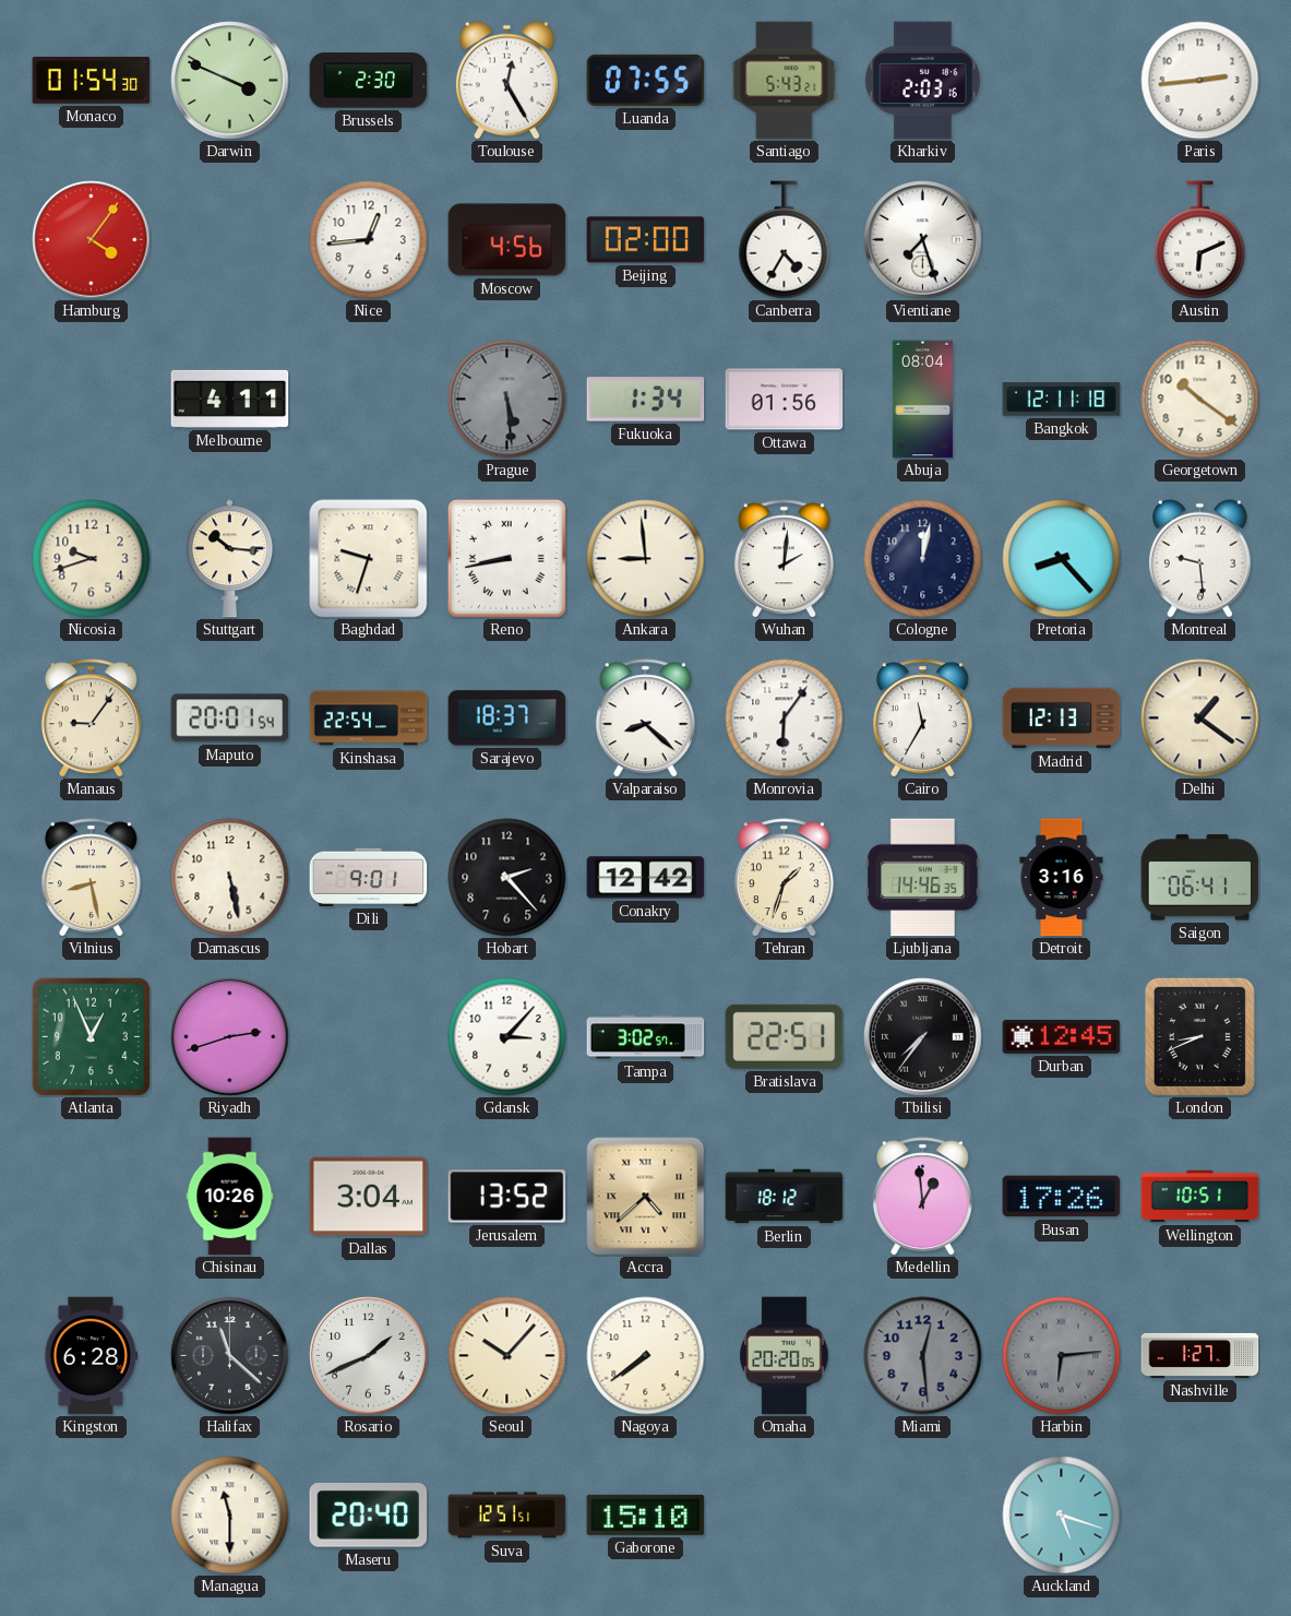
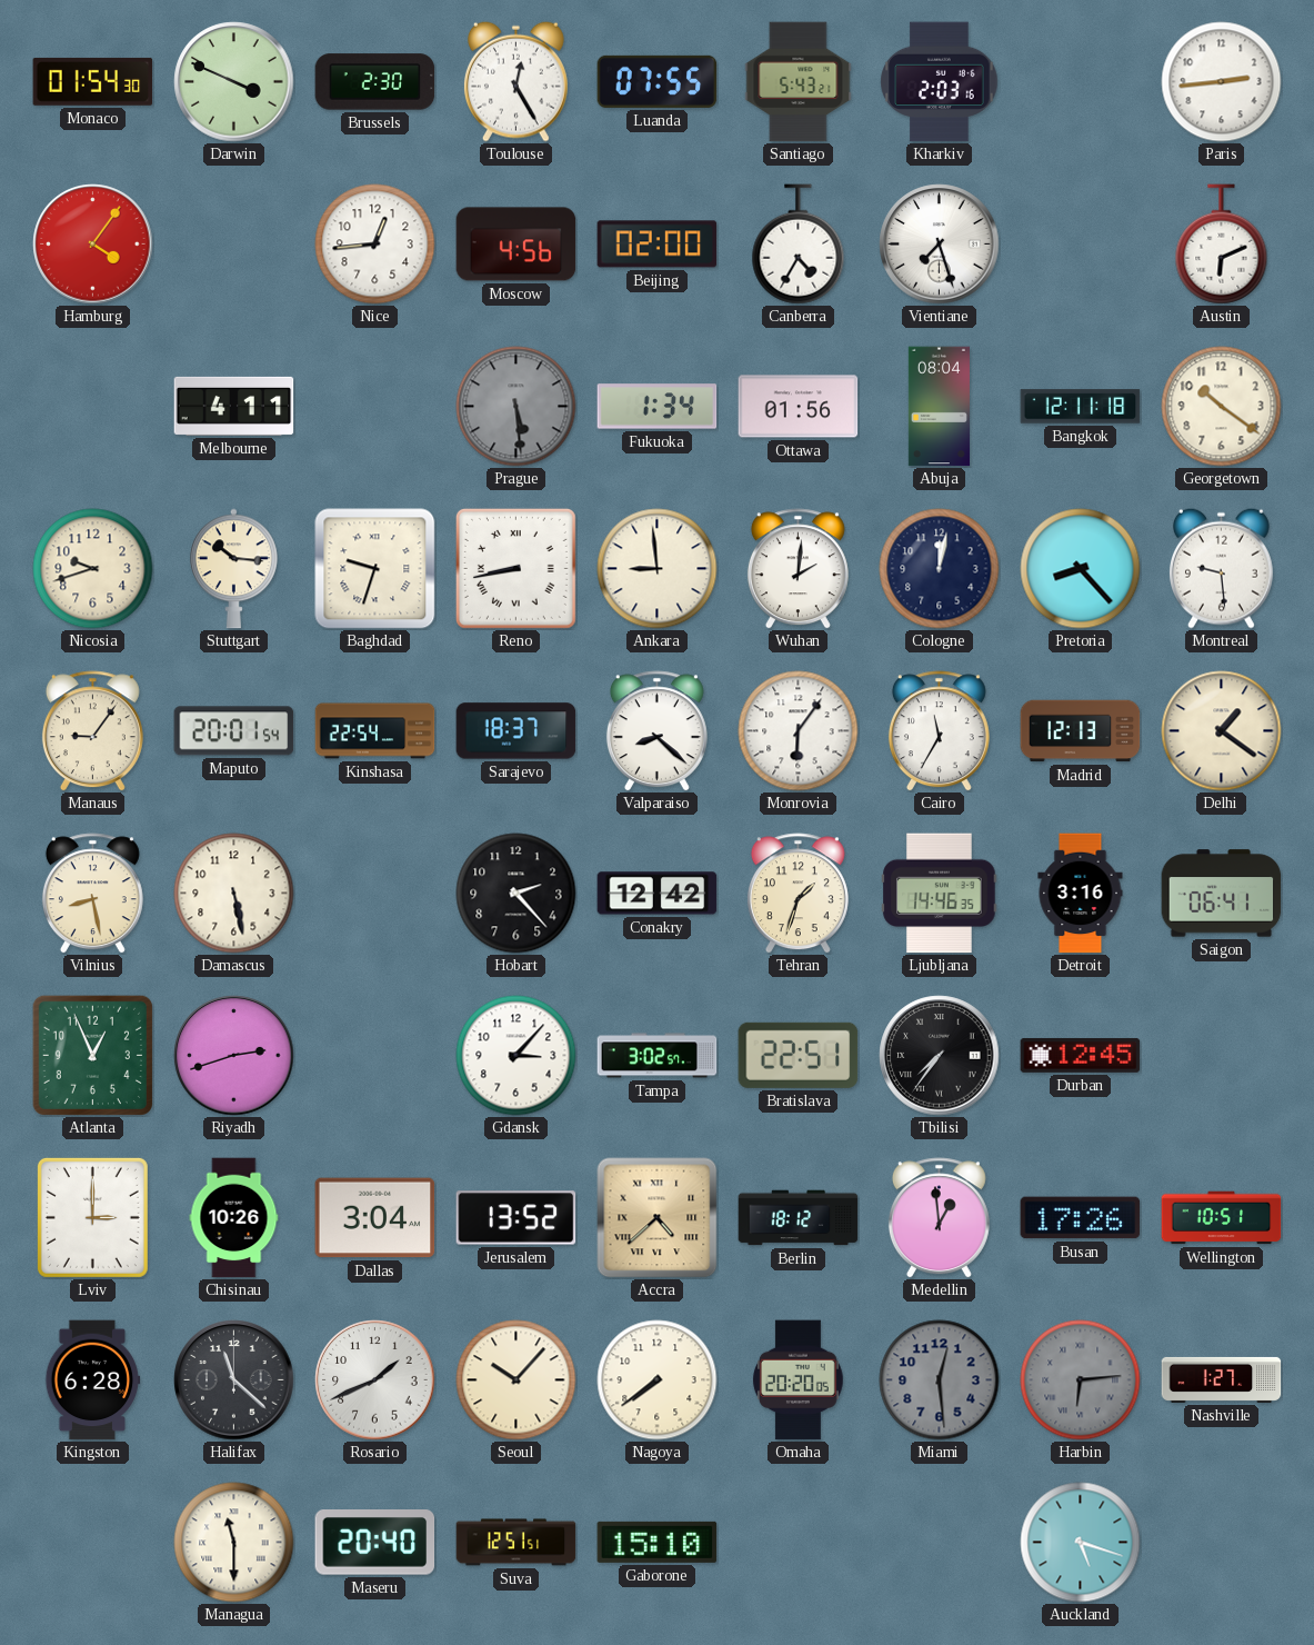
Dili: 9:01 -> none (369, 877)
London: 8:41 -> none (1199, 1036)
Lviv: none -> 3:00 (92, 1217)
